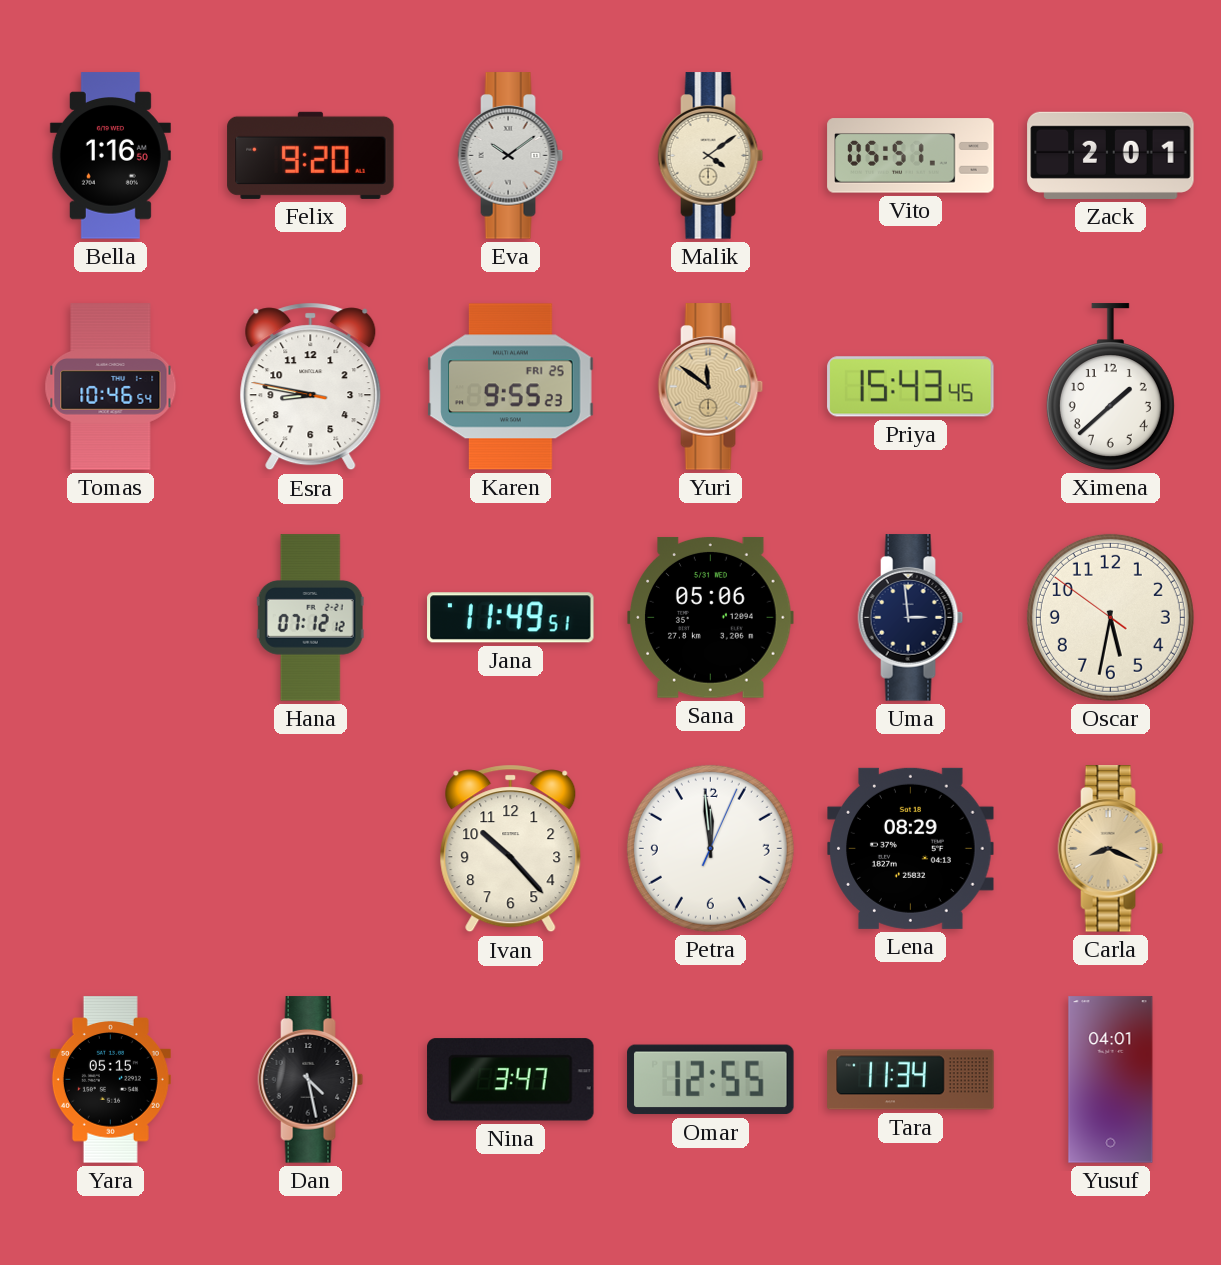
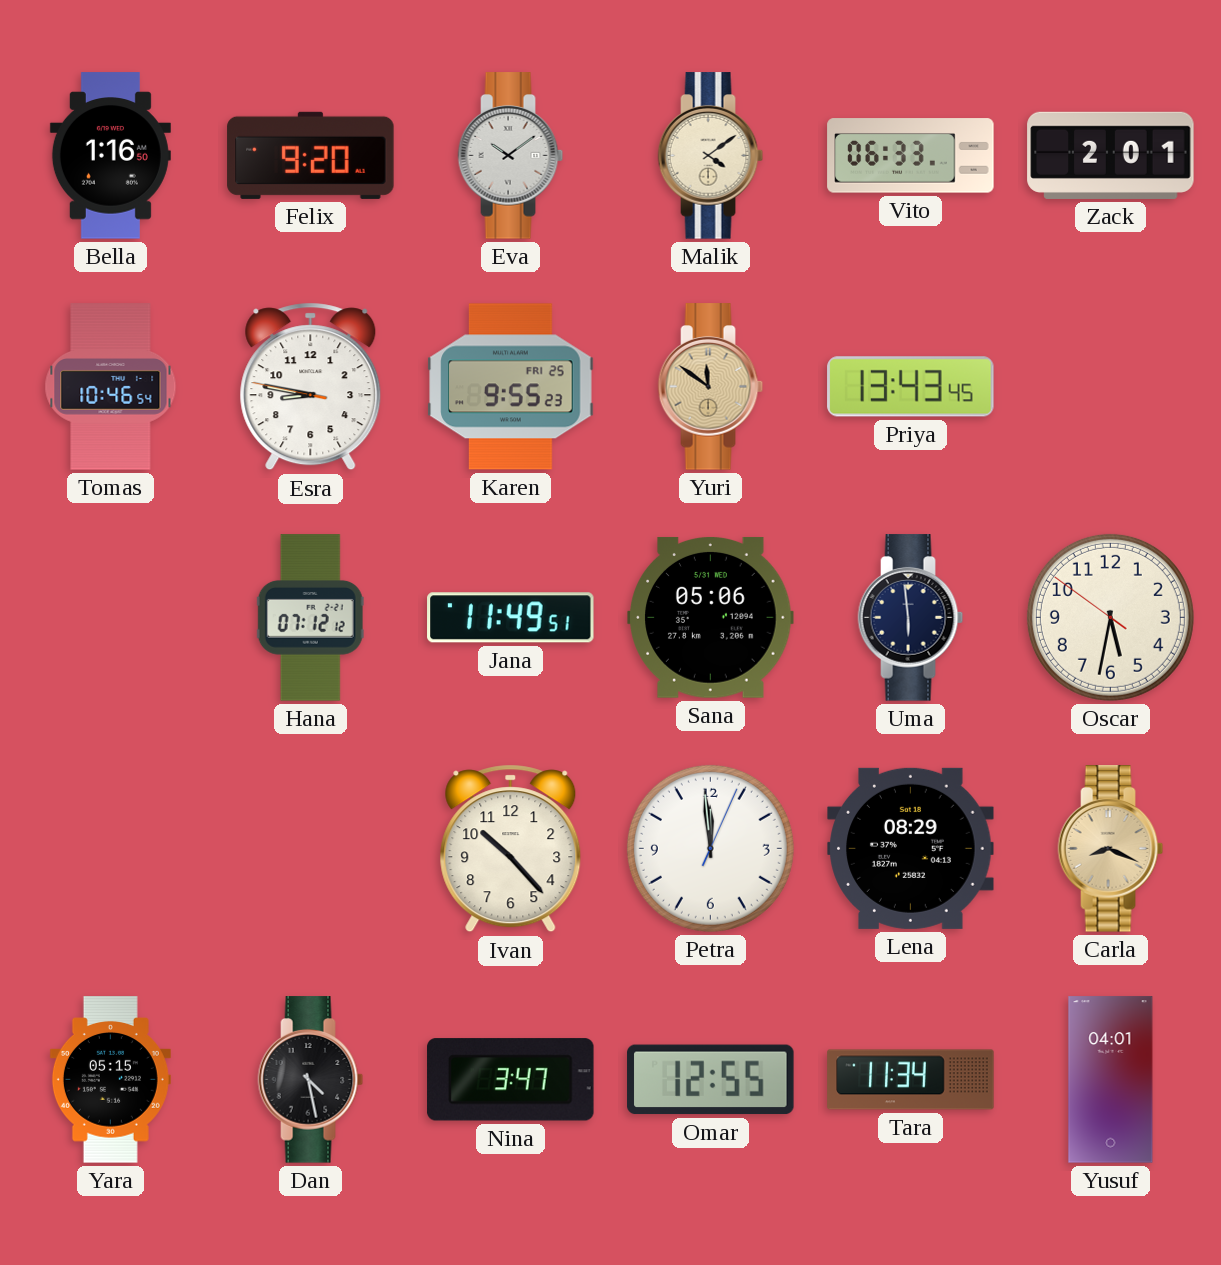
Vito: 05:51 -> 06:33 (911, 156)
Priya: 15:43 -> 13:43 (911, 387)
Ximena: 1:38 -> none (1110, 387)
Uma: 2:59 -> 5:59 (911, 618)
